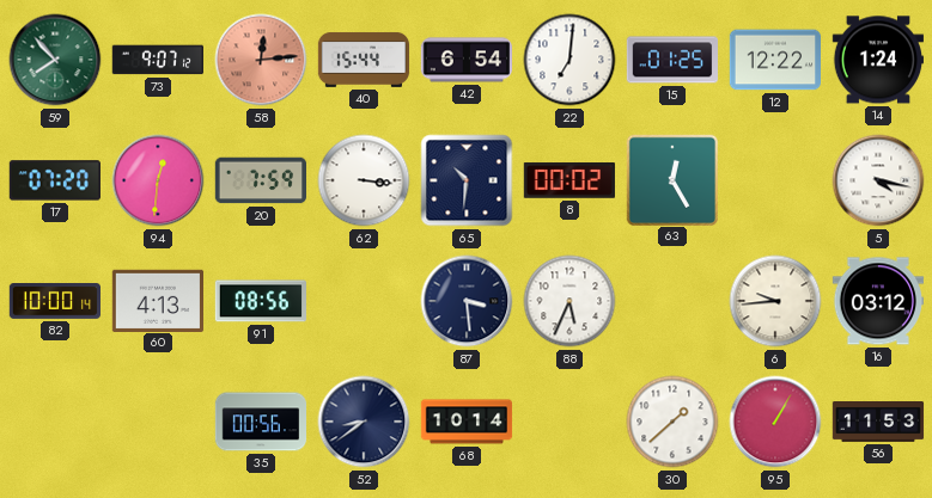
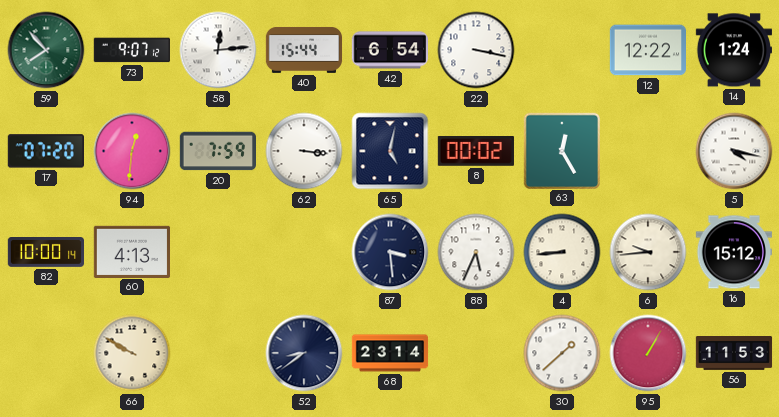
58 dial: salmon -> white (218, 50)
22: 7:01 -> 3:17 (476, 50)
15: 01:25 -> none (671, 60)
65: 10:31 -> 5:02 (390, 151)
91: 08:56 -> none (260, 301)
4: none -> 8:44 (562, 252)
16: 03:12 -> 15:12 (733, 252)
66: none -> 9:50 (132, 353)
35: 00:56 -> none (261, 422)
68: 10:14 -> 23:14 (390, 353)
